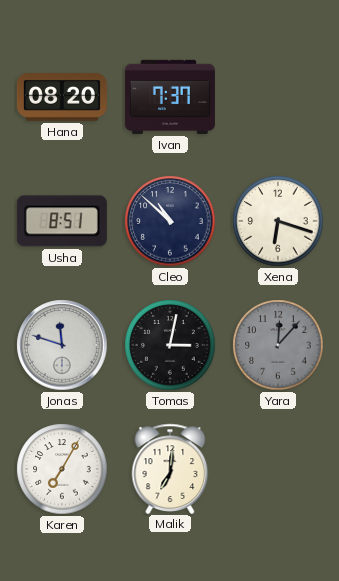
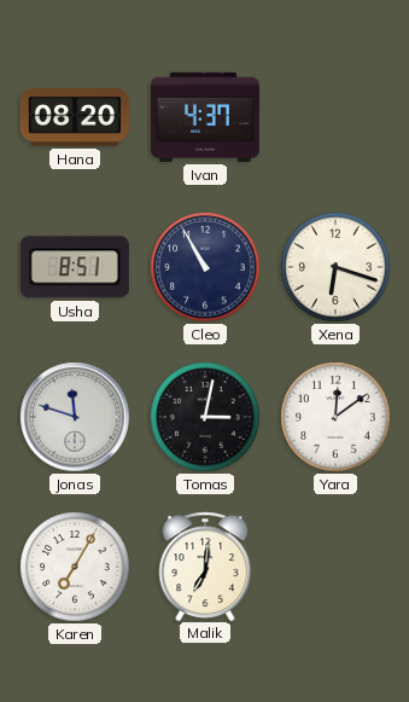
Ivan: 7:37 -> 4:37 (205, 117)
Cleo: 10:52 -> 10:55 (205, 267)
Yara: 12:07 -> 12:09 (335, 417)
Yara dial: grey -> white (335, 417)
